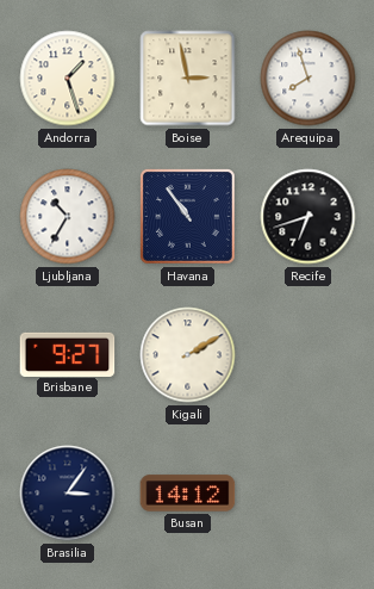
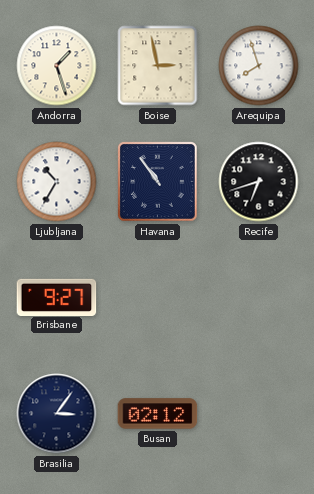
Kigali: 2:10 -> none (188, 355)
Busan: 14:12 -> 02:12 (158, 414)
